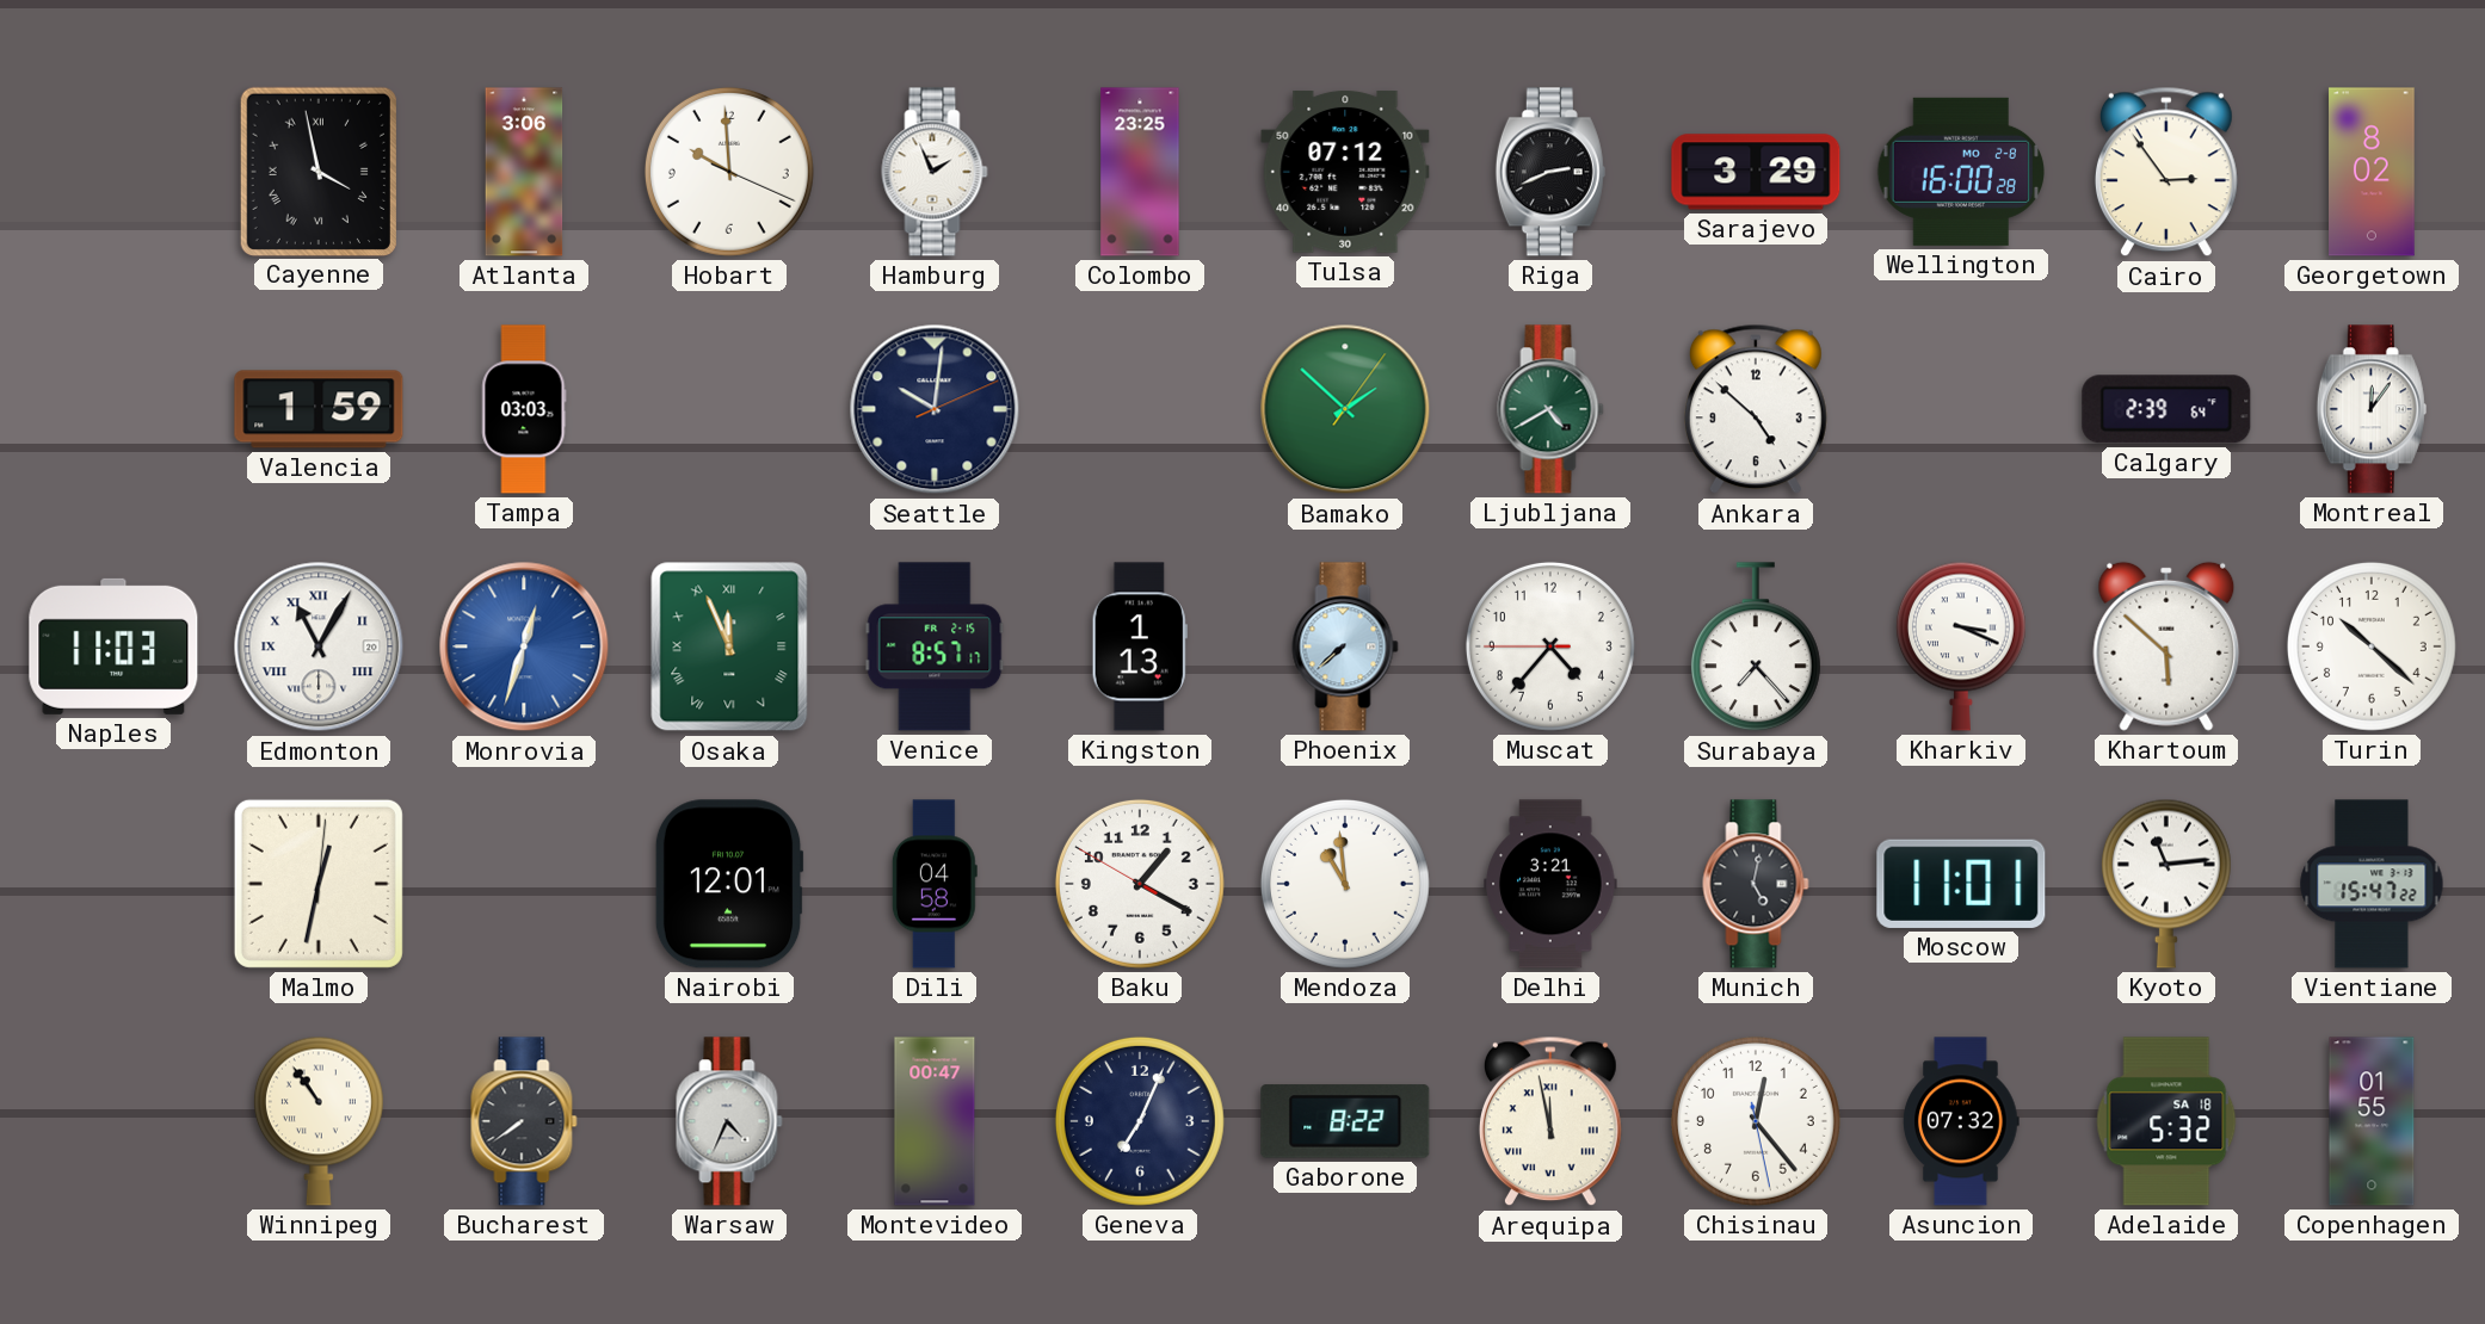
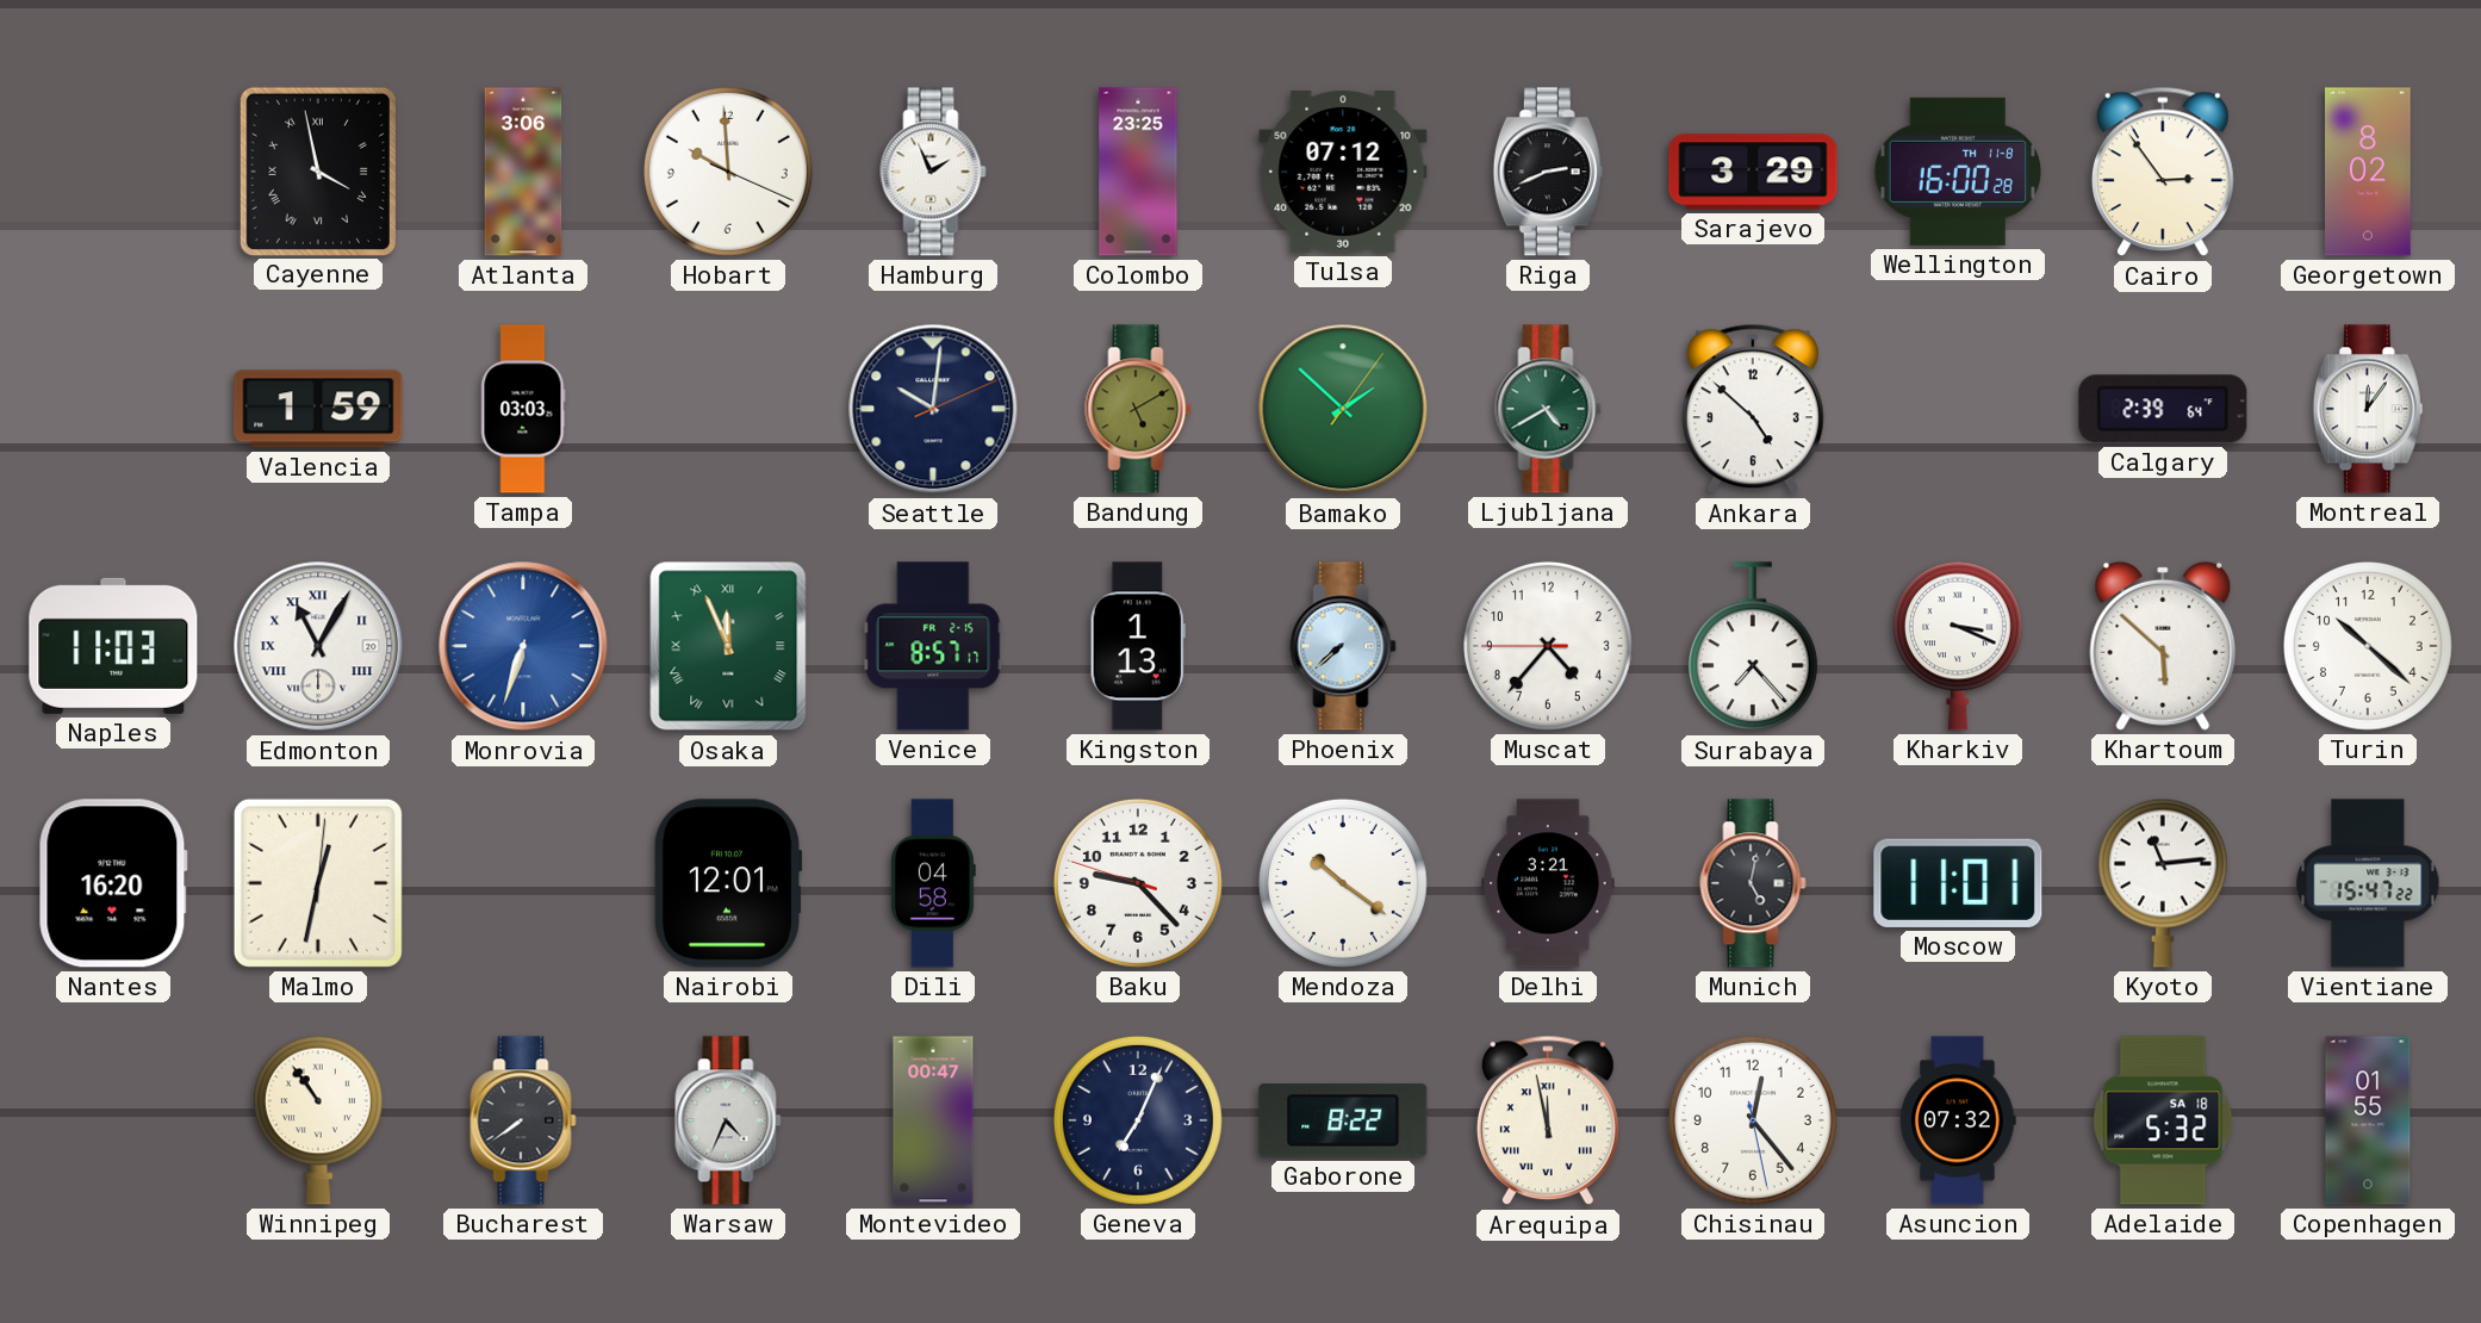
Wellington date: MO 2-8 -> TH 11-8 (1957, 172)
Bandung: none -> 5:10 (1138, 409)
Monrovia: 12:33 -> 6:33 (523, 646)
Nantes: none -> 16:20 (113, 883)
Baku: 1:19 -> 9:22 (1138, 883)
Mendoza: 10:59 -> 10:21 (1343, 883)
